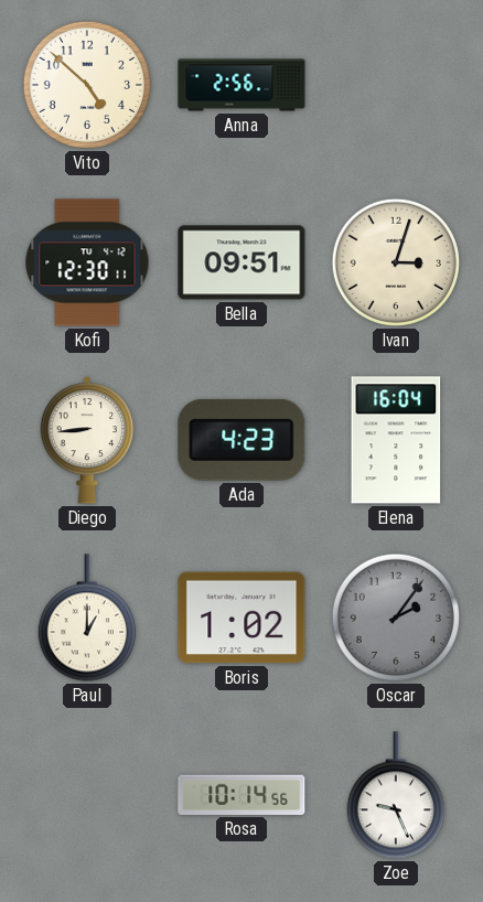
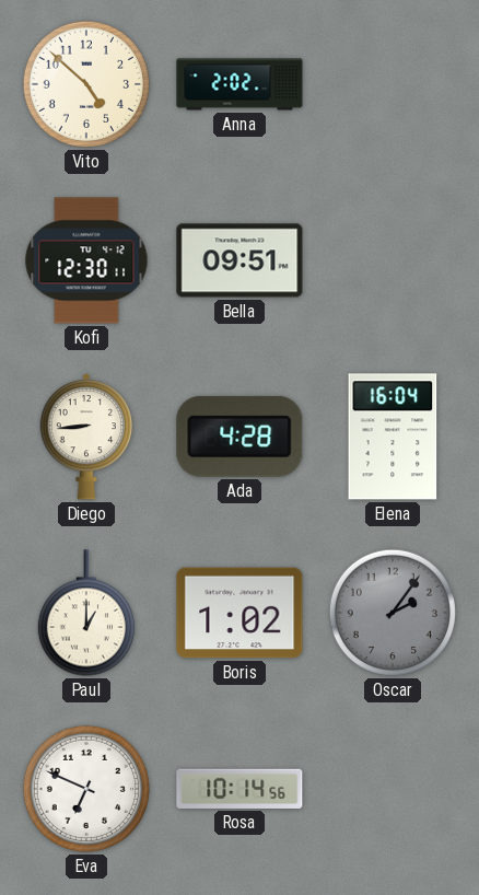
Anna: 2:56 -> 2:02 (240, 84)
Ivan: 3:03 -> none (396, 262)
Ada: 4:23 -> 4:28 (240, 437)
Eva: none -> 6:49 (86, 789)
Zoe: 9:26 -> none (396, 795)
